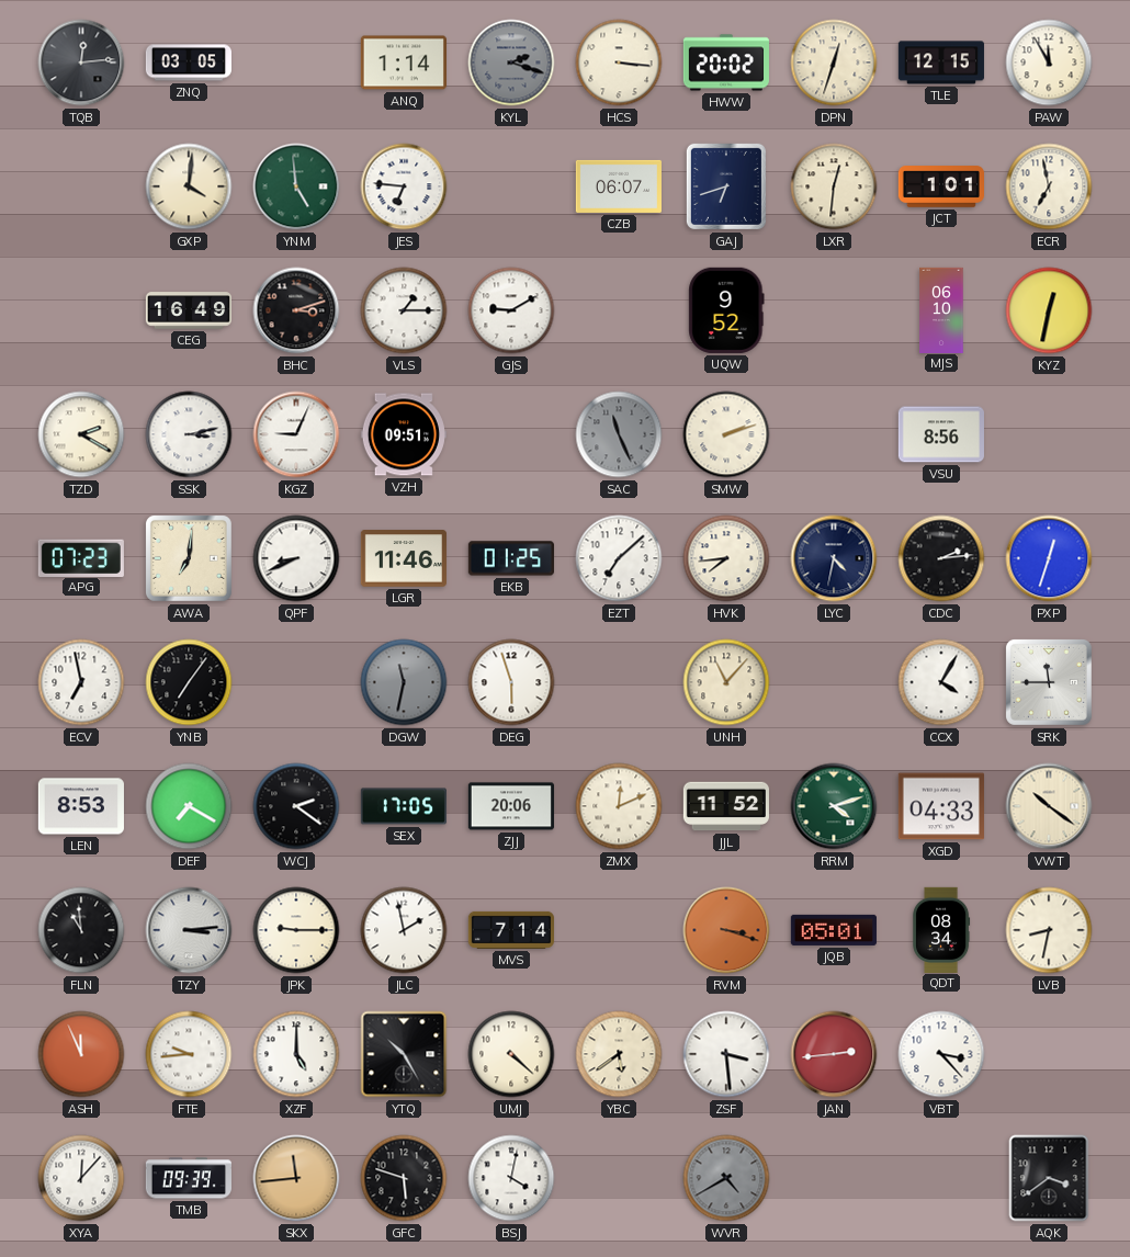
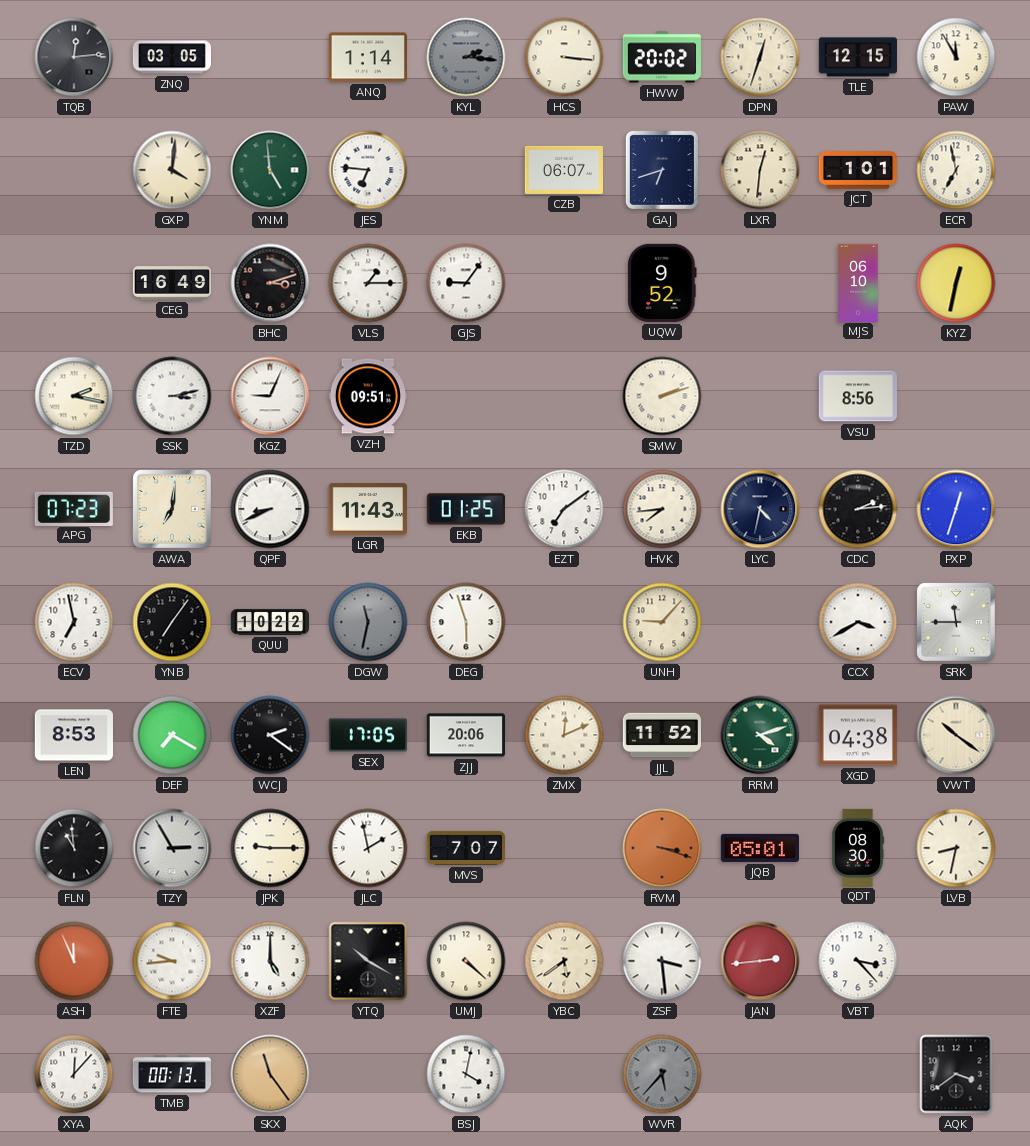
KYL: 2:18 -> 2:16 (466, 57)
GJS: 9:10 -> 9:06 (466, 283)
TZD: 2:20 -> 2:17 (74, 396)
SAC: 11:26 -> none (619, 434)
LGR: 11:46 -> 11:43 (368, 509)
EZT: 7:08 -> 7:09 (564, 509)
QUU: none -> 10:22 (269, 622)
UNH: 11:07 -> 9:07 (662, 622)
CCX: 4:05 -> 3:40 (858, 622)
XGD: 04:33 -> 04:38 (858, 735)
TZY: 3:14 -> 2:55 (172, 848)
MVS: 7:14 -> 7:07 (466, 848)
QDT: 08:34 -> 08:30 (859, 847)
YTQ: 10:25 -> 10:20 (368, 961)
TMB: 09:39 -> 00:13 (172, 1074)
SKX: 11:44 -> 11:24 (270, 1074)
GFC: 5:48 -> none (404, 1178)
WVR: 4:40 -> 5:37 (662, 1074)
